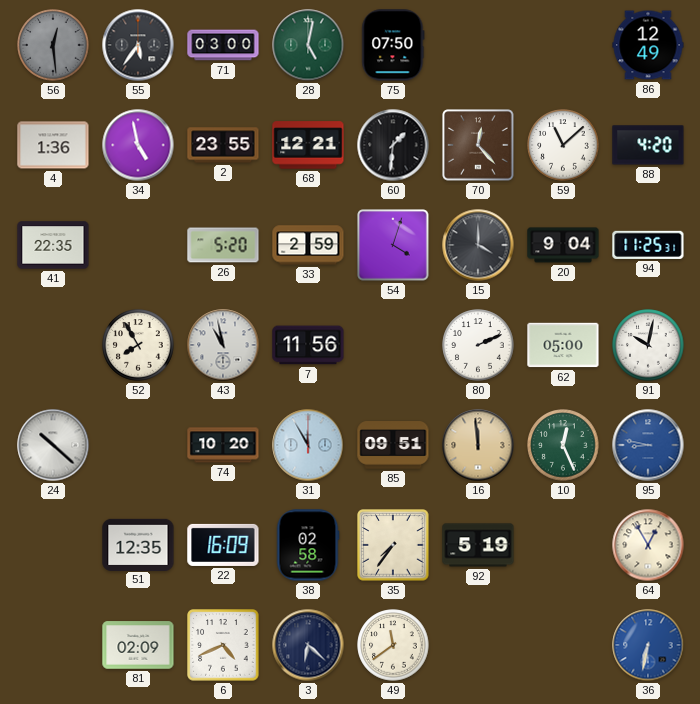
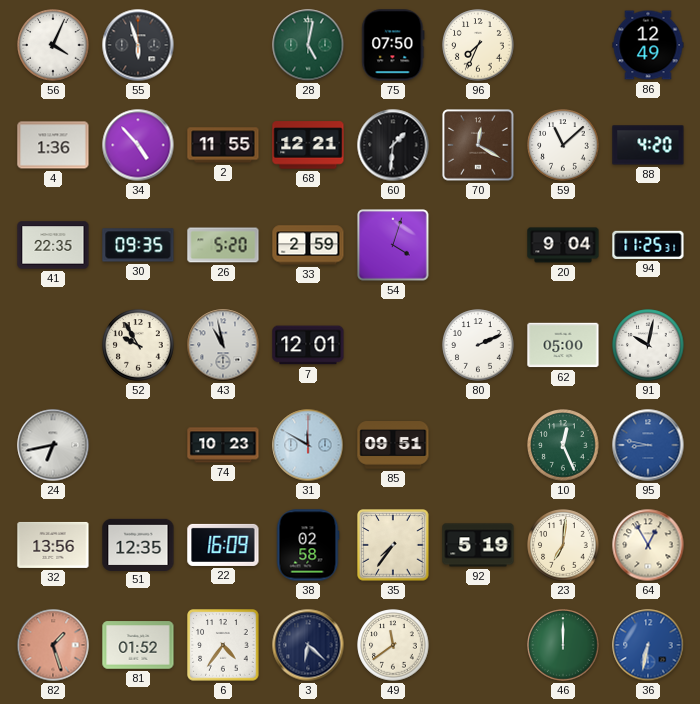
56: 12:29 -> 4:04 (53, 45)
56 dial: grey -> white (53, 45)
55: 5:36 -> 5:57 (138, 45)
71: 03:00 -> none (223, 45)
96: none -> 7:34 (478, 45)
34: 4:58 -> 4:53 (138, 145)
2: 23:55 -> 11:55 (223, 145)
70: 12:23 -> 12:20 (478, 145)
30: none -> 09:35 (138, 245)
15: 4:00 -> none (478, 245)
52: 7:55 -> 9:55 (138, 345)
7: 11:56 -> 12:01 (308, 345)
24: 10:22 -> 6:43 (53, 445)
74: 10:20 -> 10:23 (223, 445)
31: 11:55 -> 11:50 (308, 445)
16: 11:59 -> none (478, 445)
32: none -> 13:56 (53, 545)
23: none -> 7:01 (563, 545)
82: none -> 1:27 (53, 645)
81: 02:09 -> 01:52 (138, 645)
6: 4:41 -> 4:36 (223, 645)
46: none -> 12:00 (563, 645)
